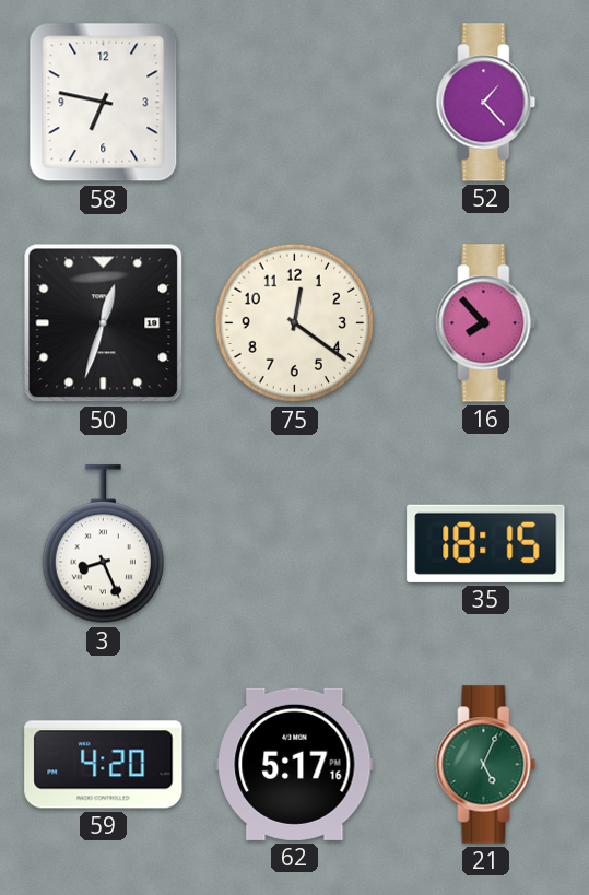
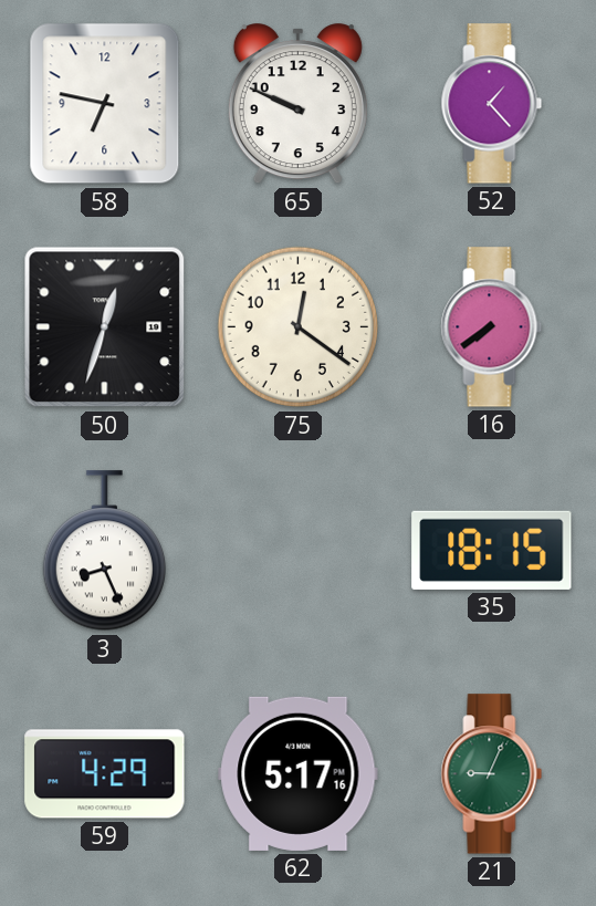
65: none -> 9:49 (297, 104)
16: 7:53 -> 7:39 (492, 327)
59: 4:20 -> 4:29 (105, 774)
21: 5:04 -> 9:04 (492, 774)
